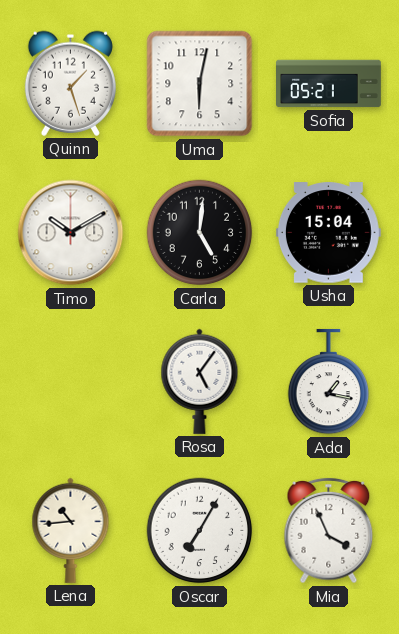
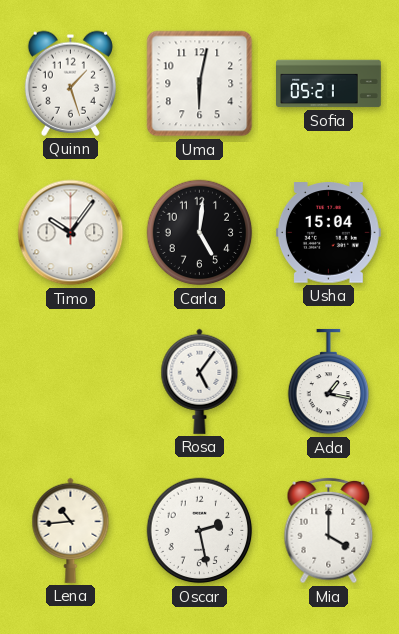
Timo: 10:10 -> 10:06 (71, 233)
Oscar: 7:05 -> 2:28 (200, 531)
Mia: 3:56 -> 4:00 (329, 531)
